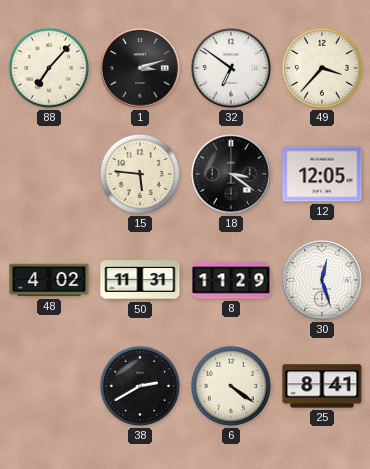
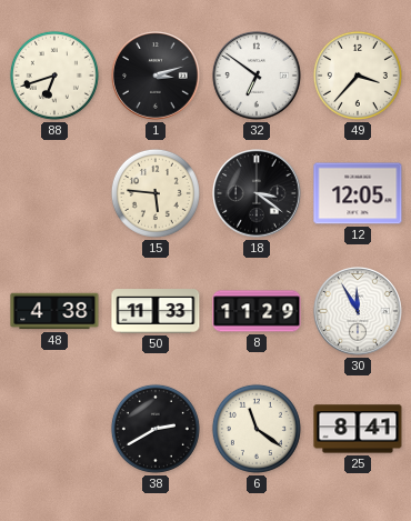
88: 7:07 -> 6:42 (54, 76)
48: 4:02 -> 4:38 (54, 311)
50: 11:31 -> 11:33 (156, 311)
30: 12:27 -> 11:55 (359, 312)
6: 4:21 -> 11:21 (257, 429)
